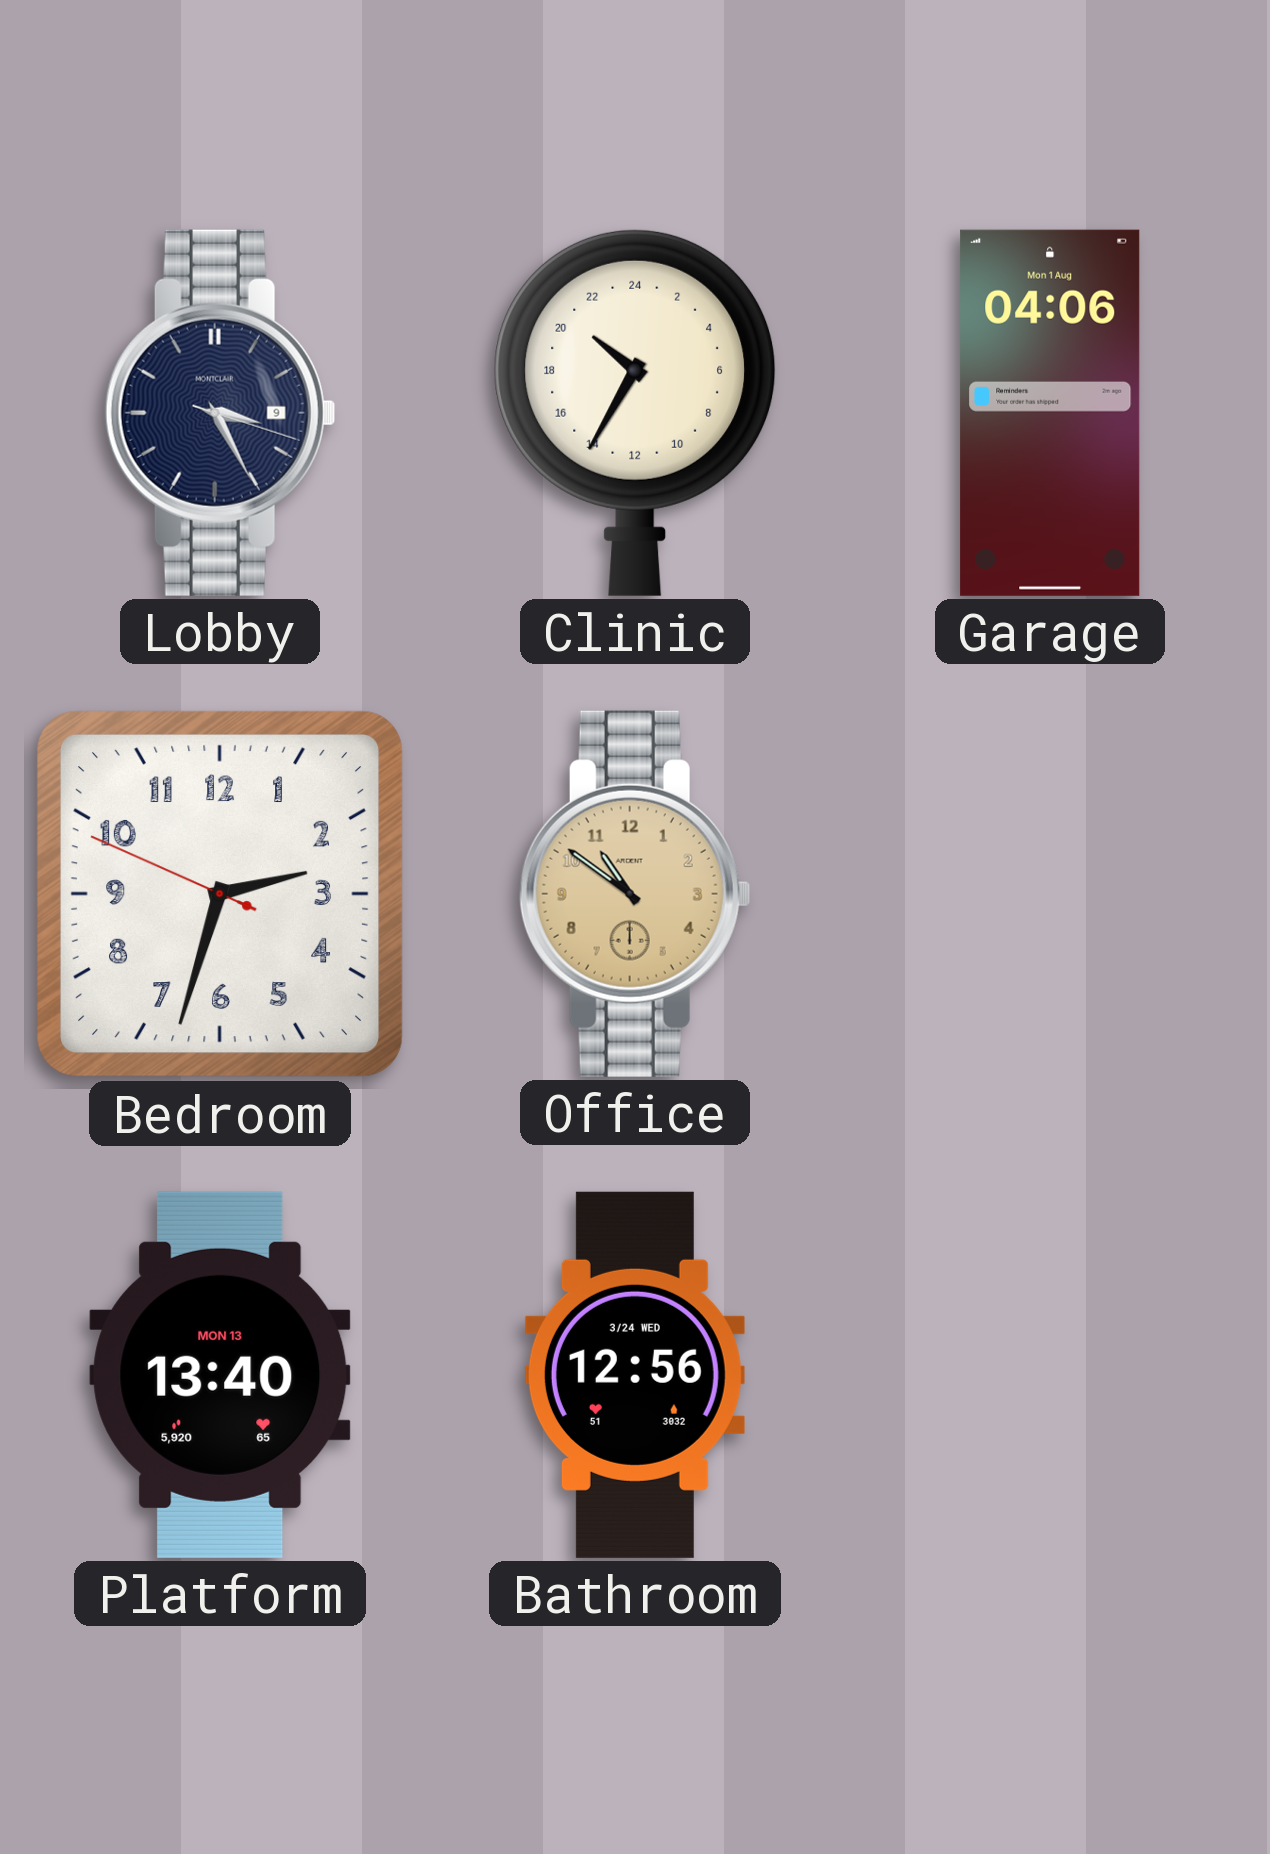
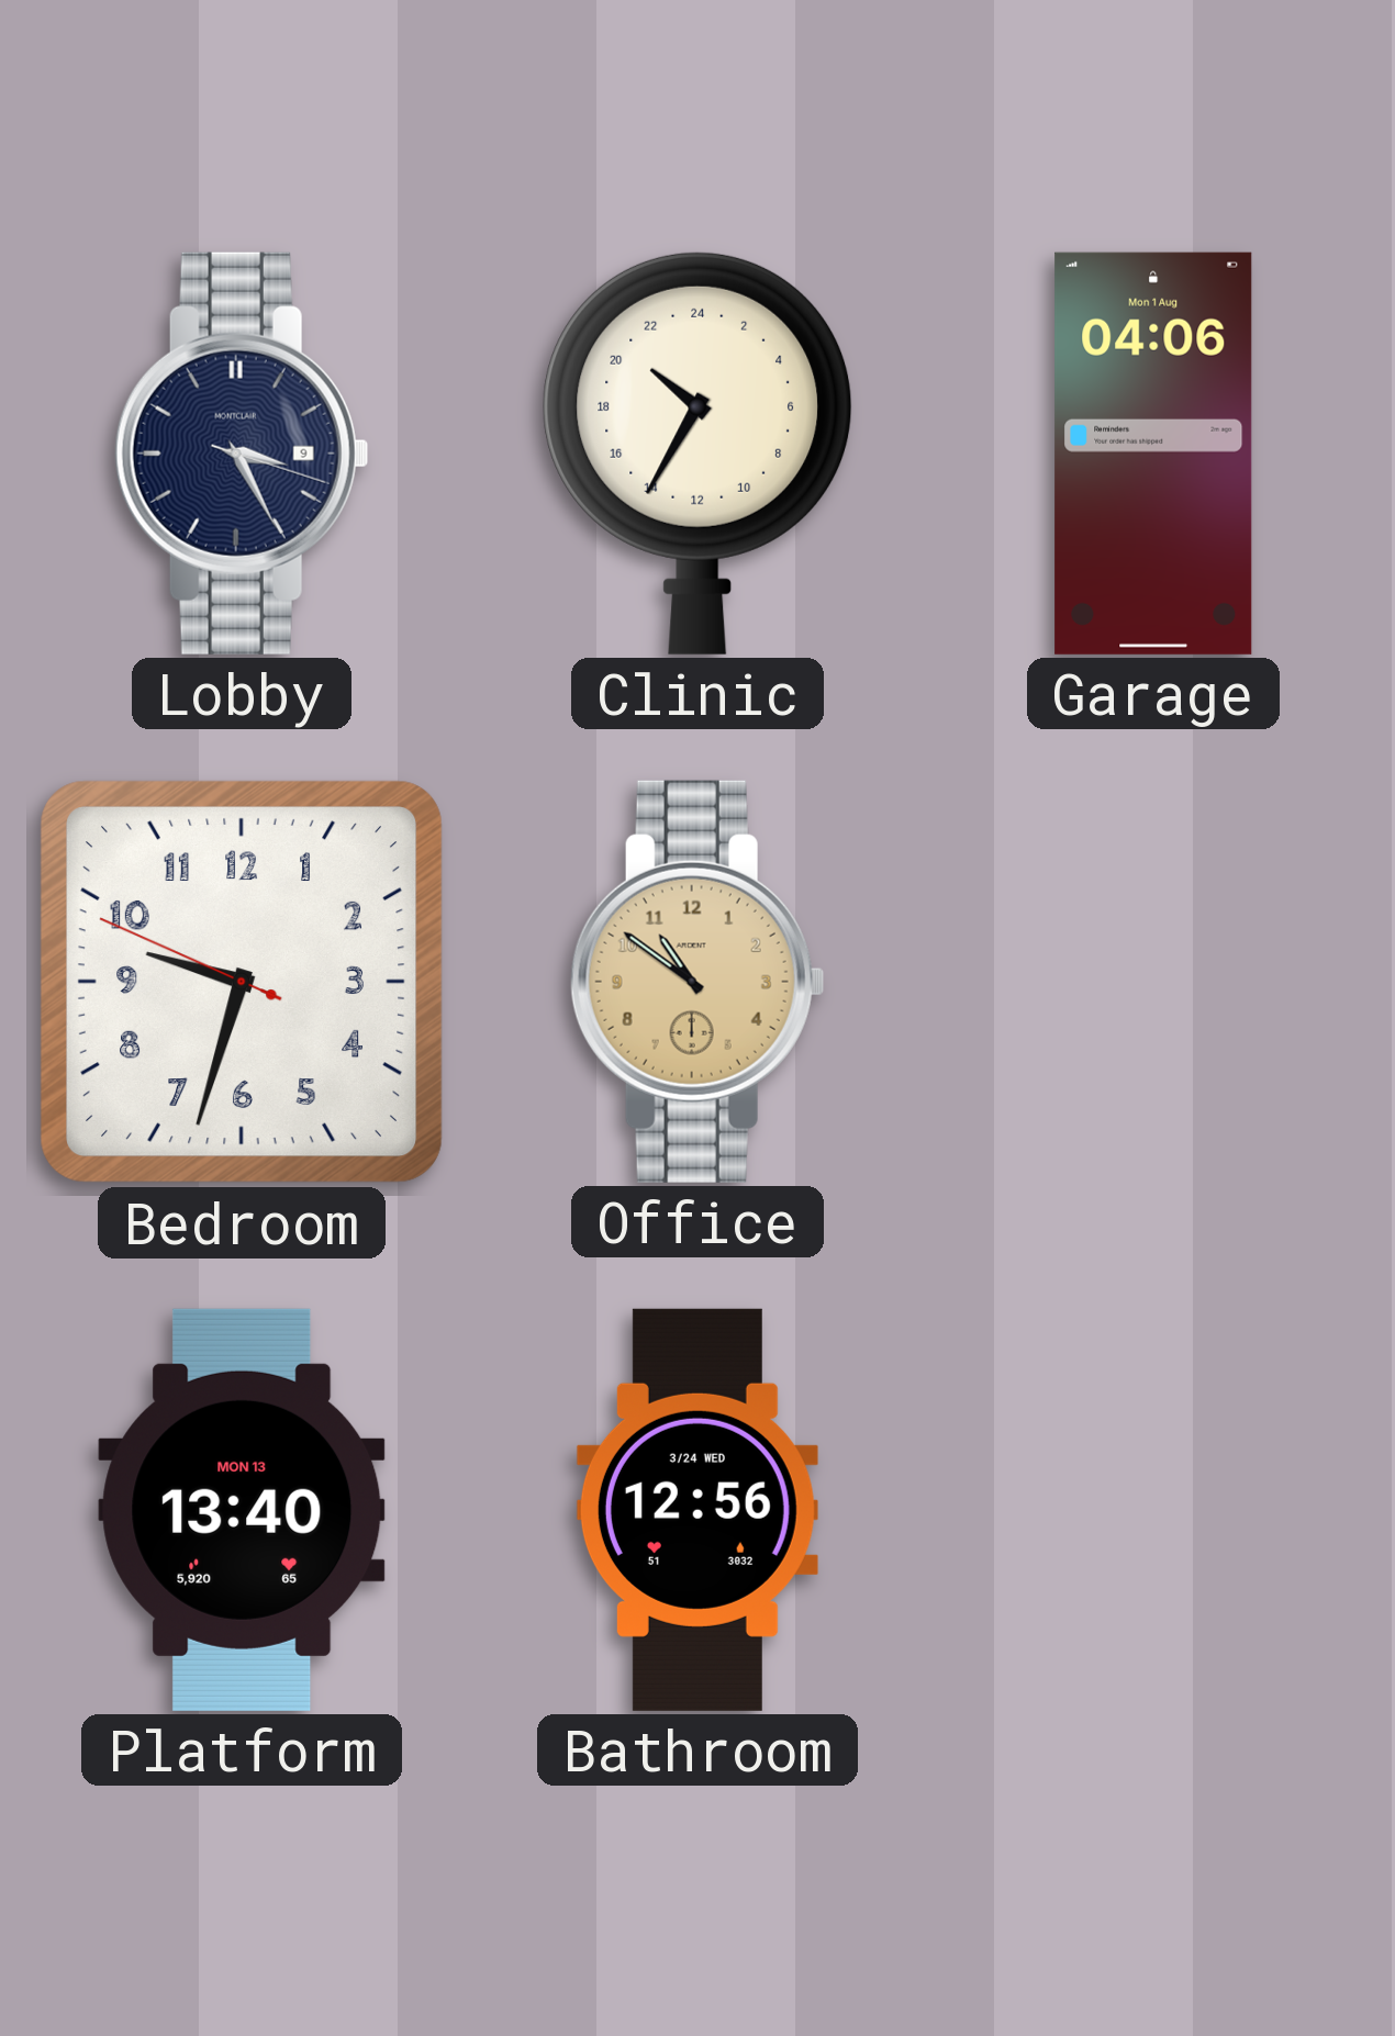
Bedroom: 2:32 -> 9:32 (243, 983)
